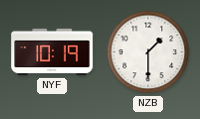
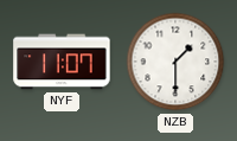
NYF: 10:19 -> 11:07 (62, 62)
